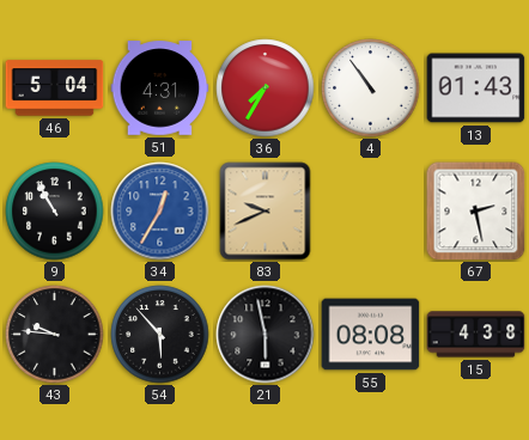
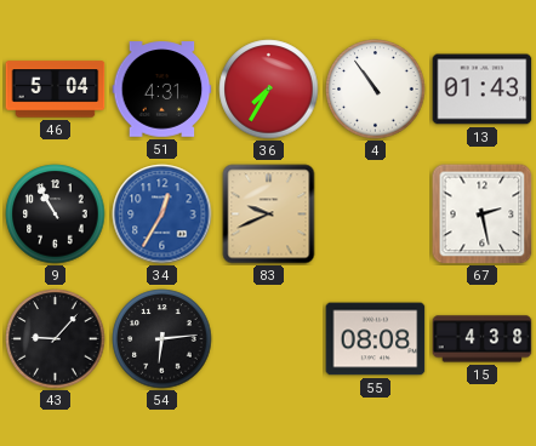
43: 9:46 -> 9:07 (56, 339)
54: 5:53 -> 6:14 (162, 339)
21: 5:58 -> none (266, 335)
